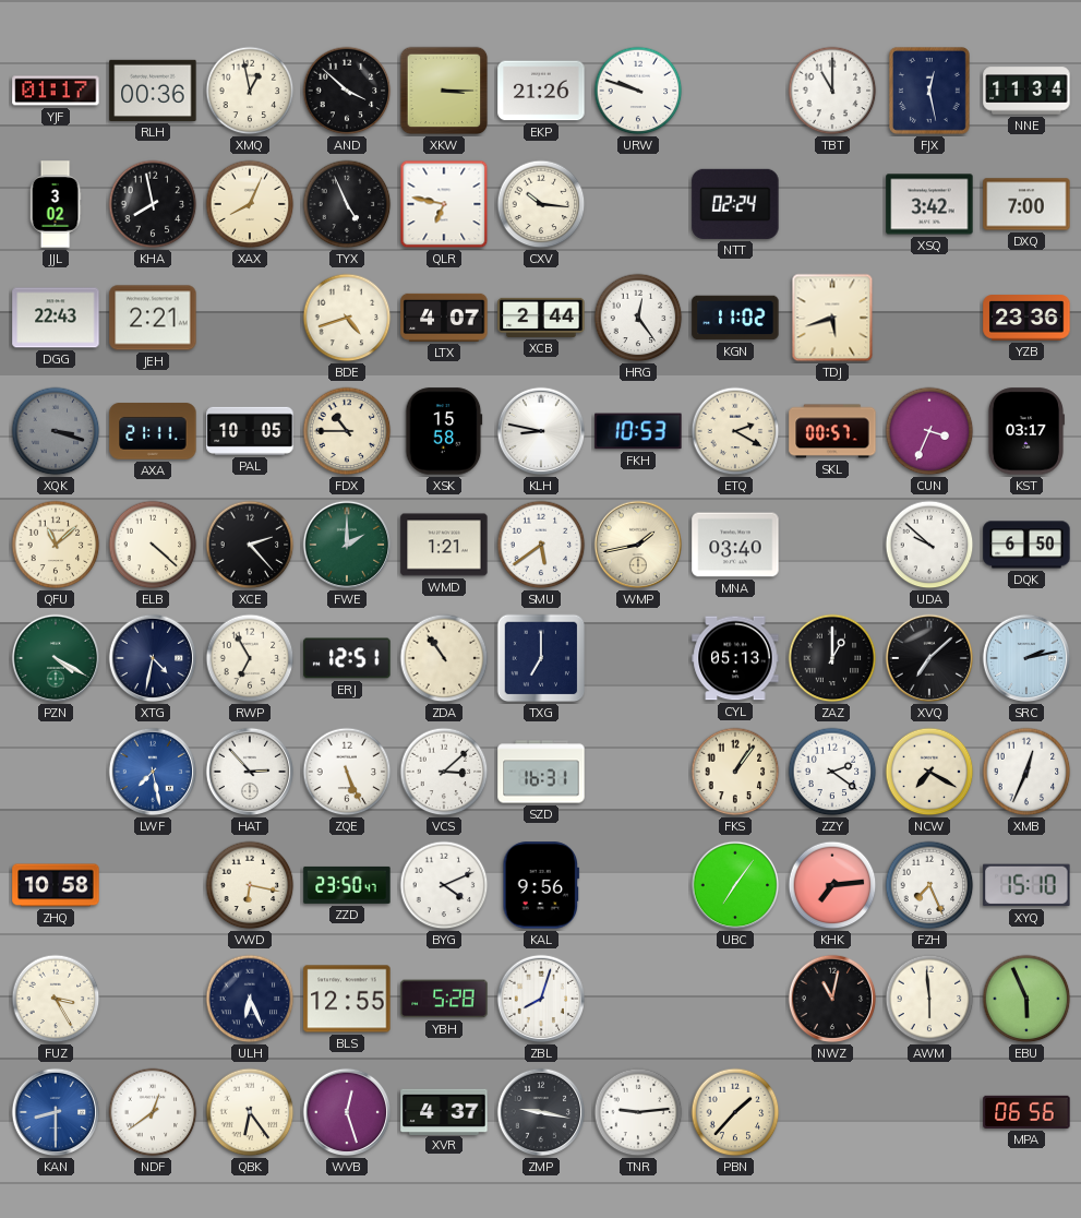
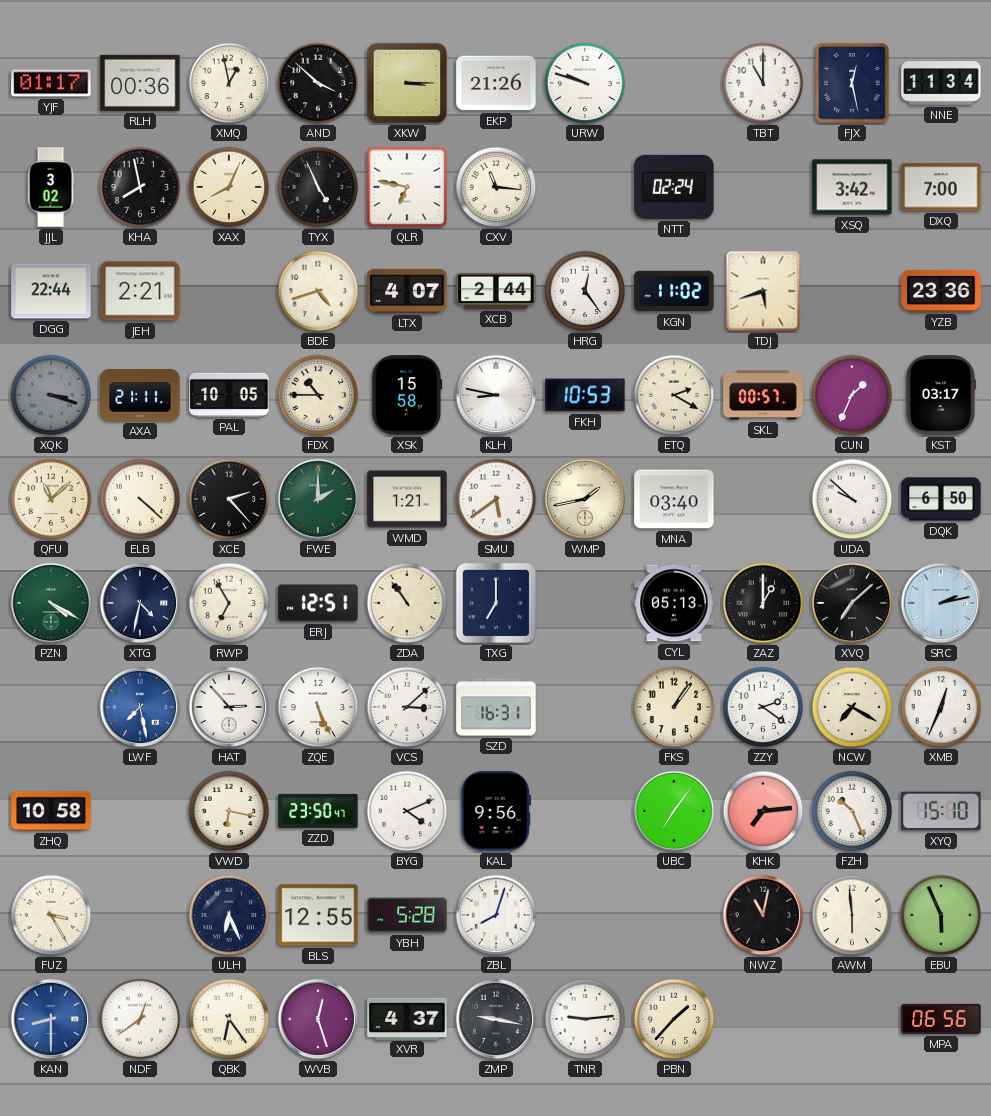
CXV: 10:16 -> 11:16 (496, 187)
DGG: 22:43 -> 22:44 (51, 291)
CUN: 3:34 -> 1:34 (852, 395)
FZH: 7:26 -> 10:26 (852, 811)
